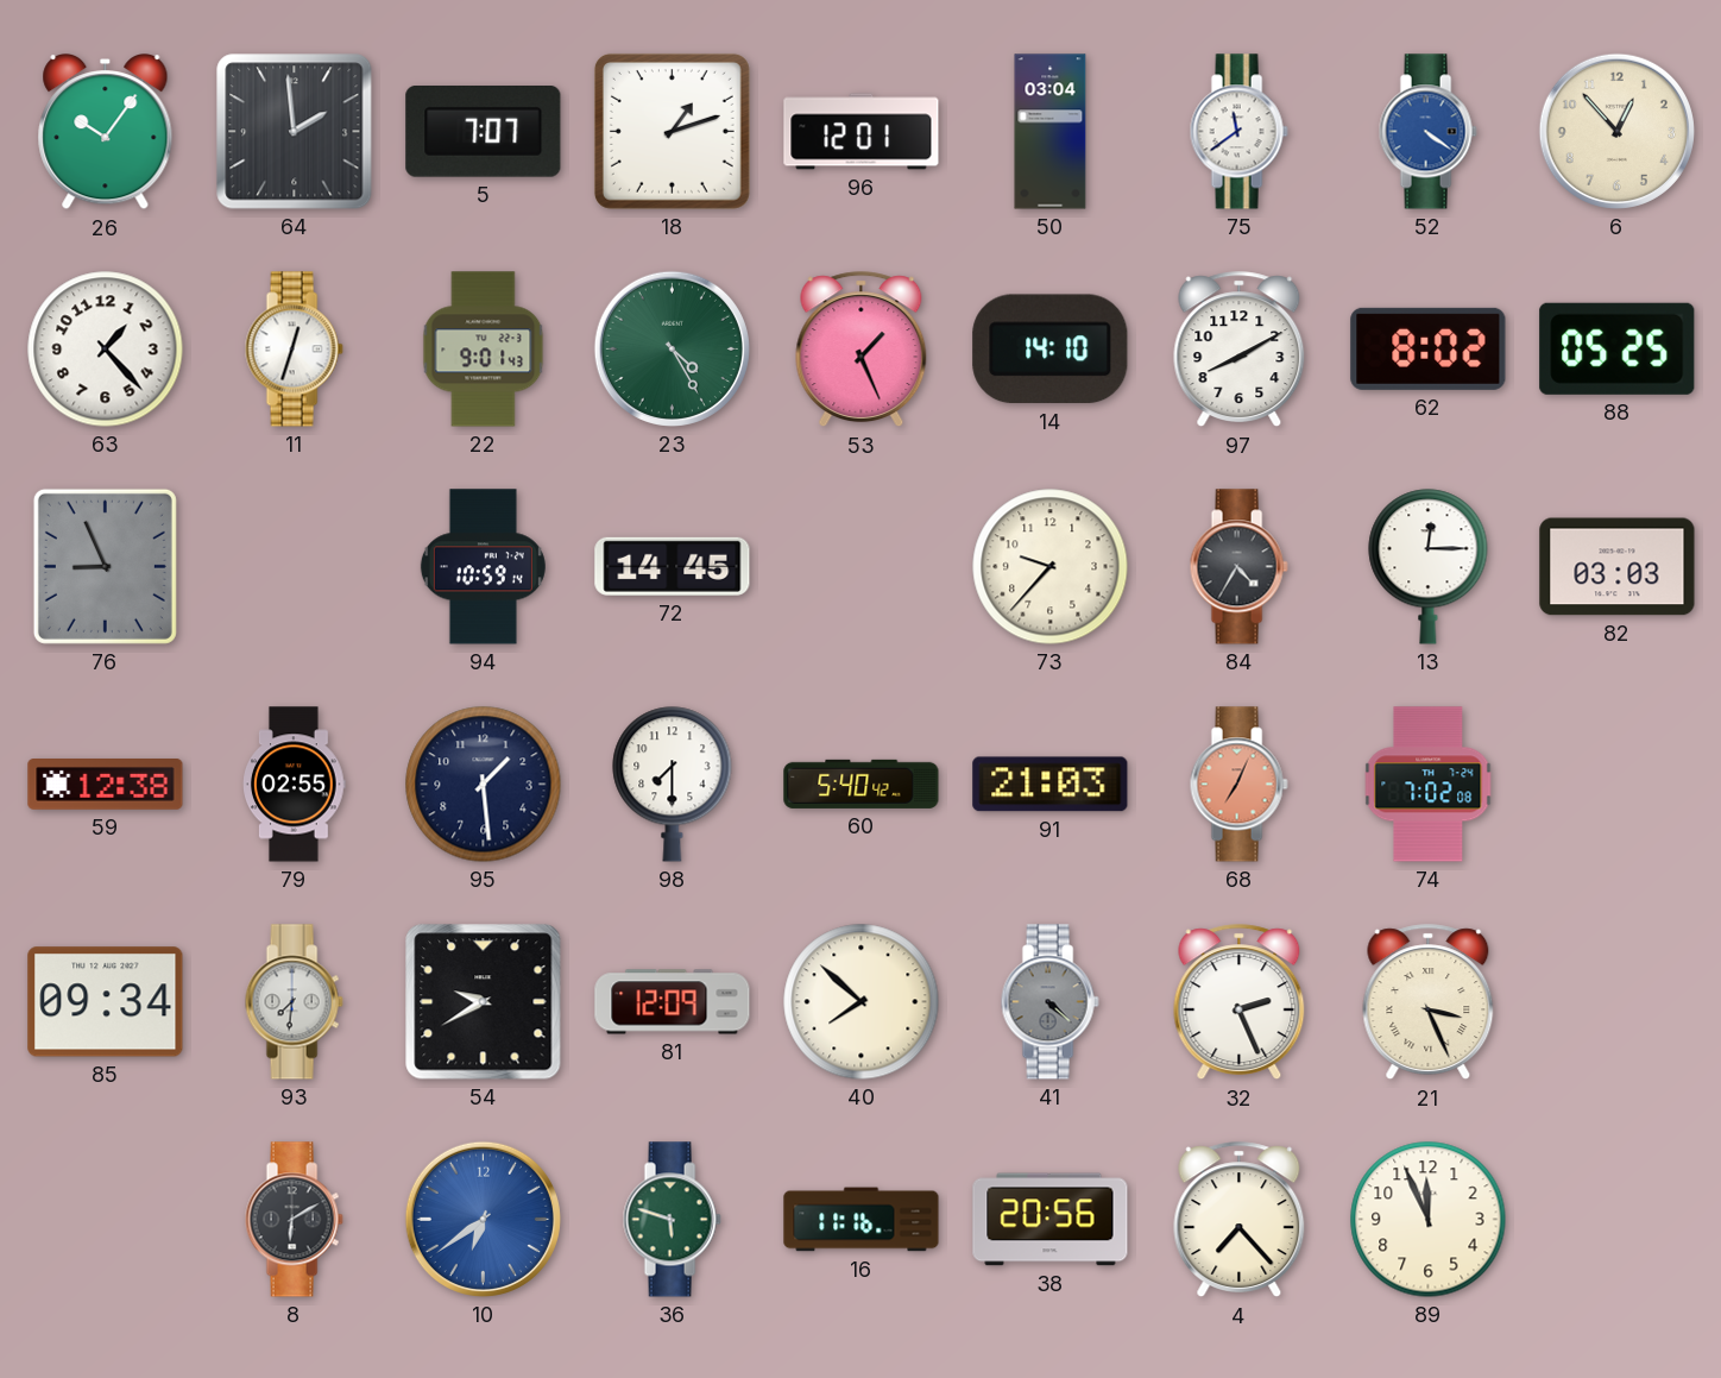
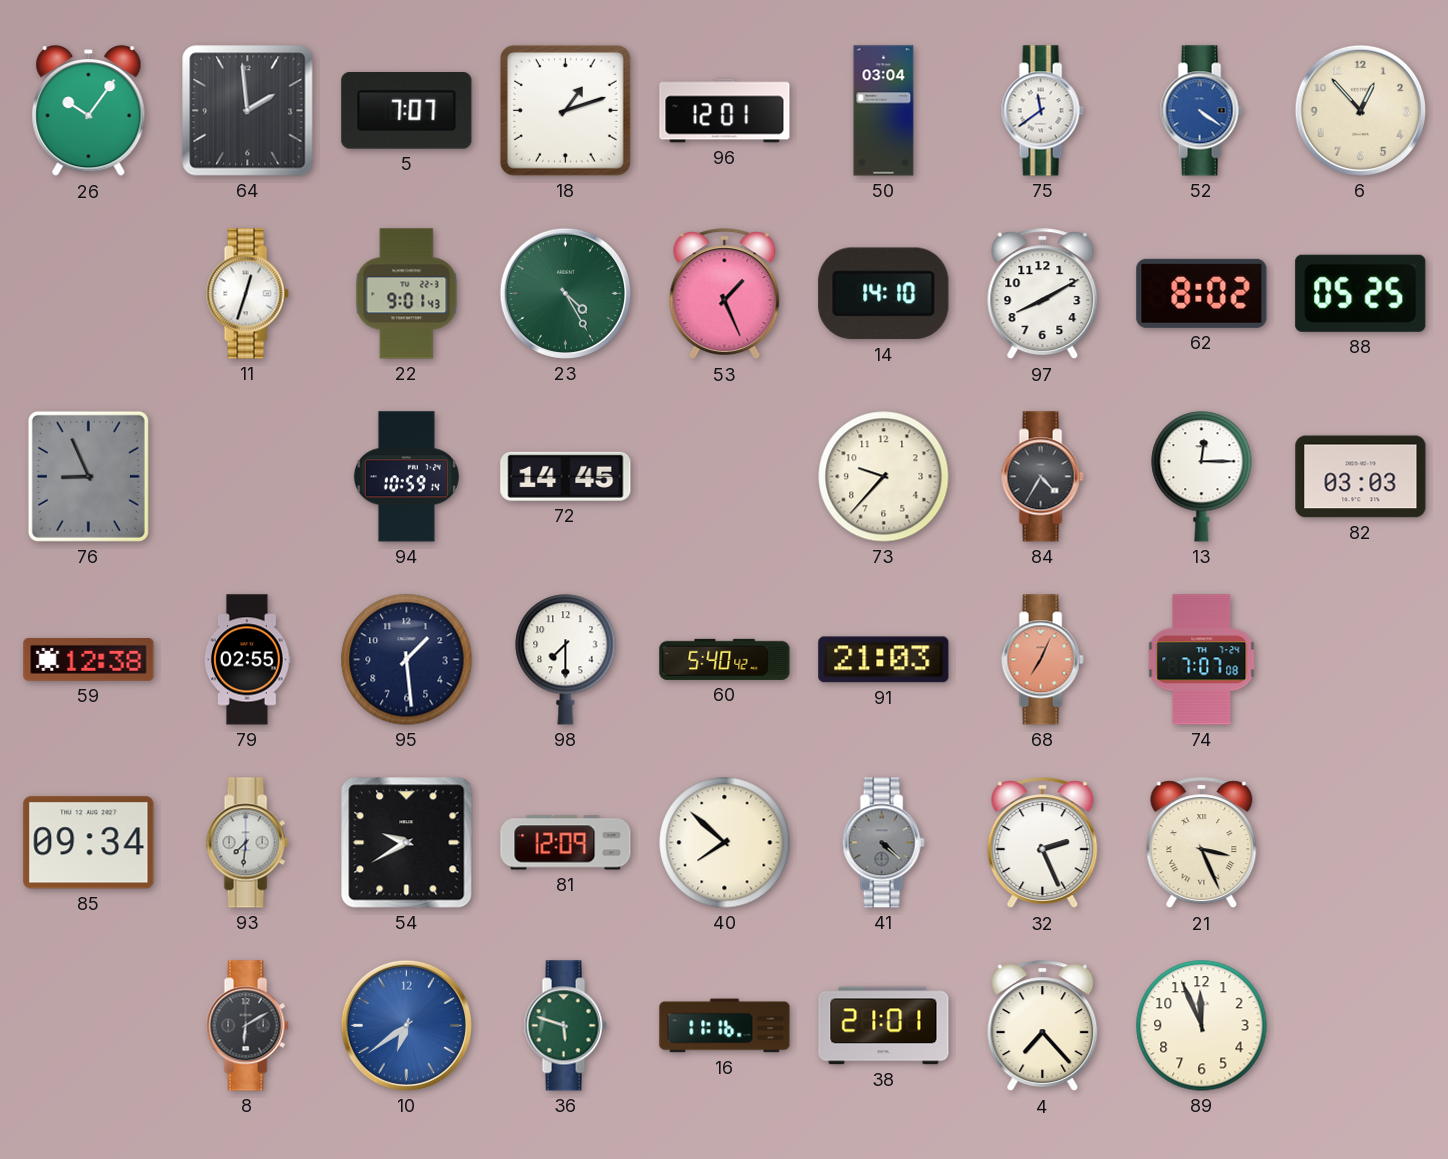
63: 1:23 -> none (106, 350)
74: 7:02 -> 7:07 (1202, 660)
38: 20:56 -> 21:01 (884, 1026)
